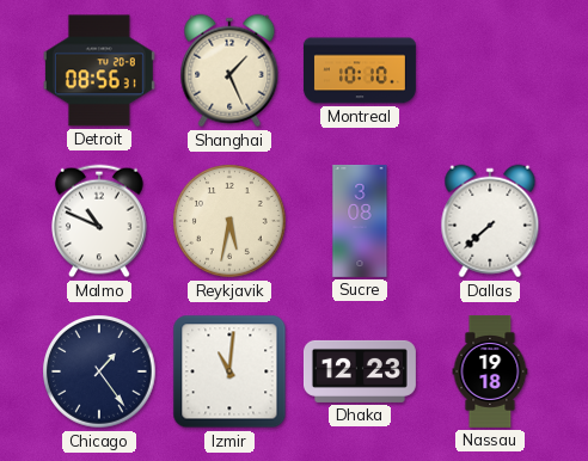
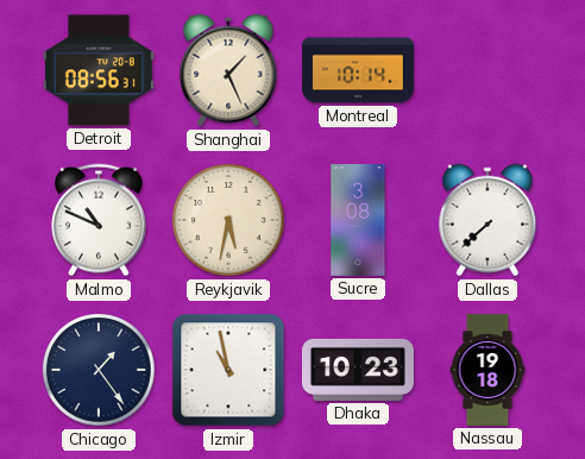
Montreal: 10:10 -> 10:14 (358, 70)
Izmir: 11:01 -> 10:58 (228, 370)
Dhaka: 12:23 -> 10:23 (358, 370)
